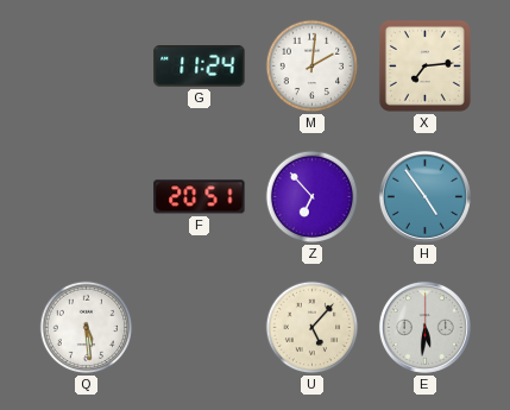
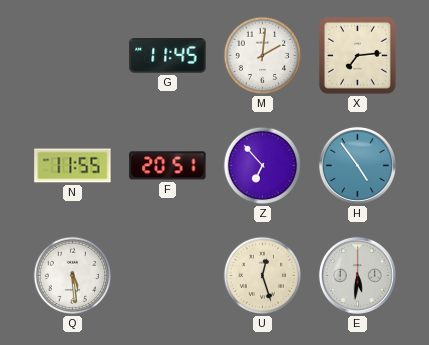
G: 11:24 -> 11:45 (168, 56)
N: none -> 11:55 (73, 166)
U: 5:07 -> 12:27 (263, 276)
